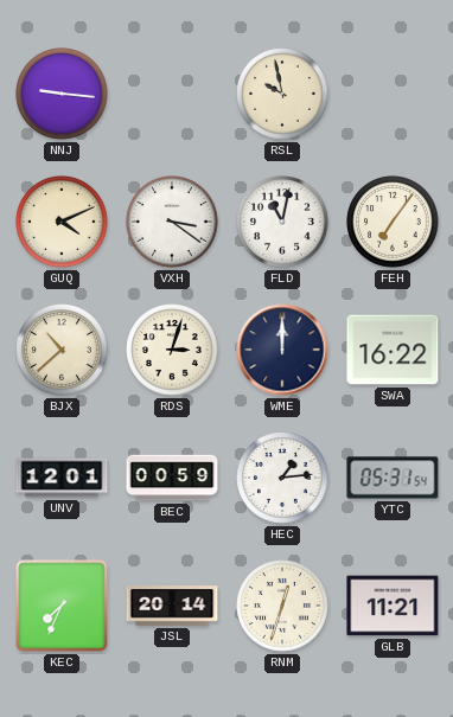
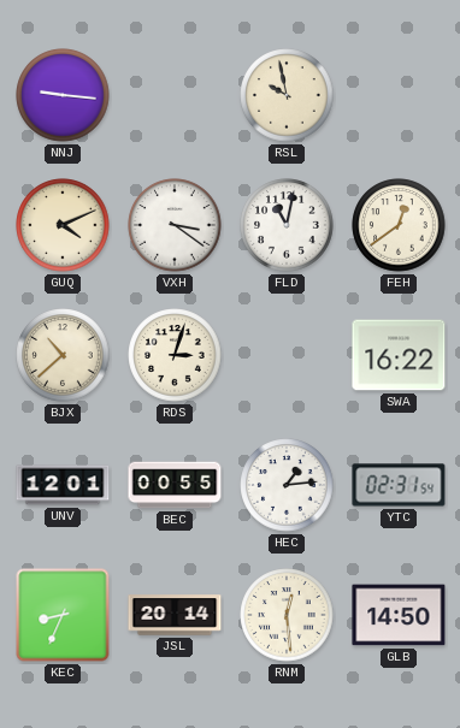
FEH: 7:06 -> 12:39 (399, 225)
WME: 12:00 -> none (282, 350)
BEC: 00:59 -> 00:55 (175, 485)
YTC: 05:31 -> 02:31 (399, 485)
KEC: 7:34 -> 8:34 (63, 615)
RNM: 12:33 -> 12:29 (287, 615)
GLB: 11:21 -> 14:50 (399, 615)
